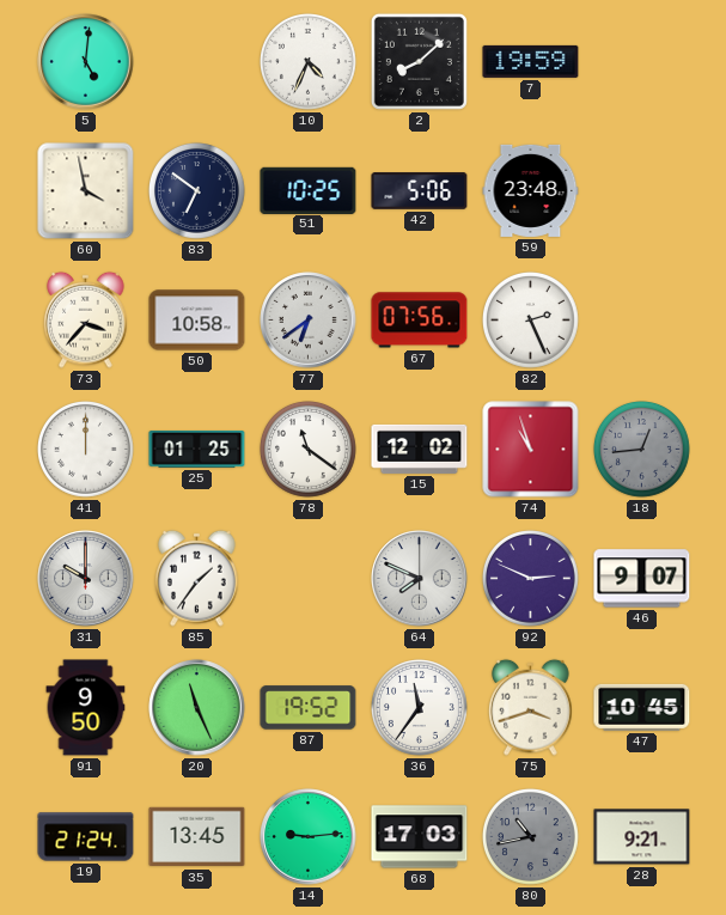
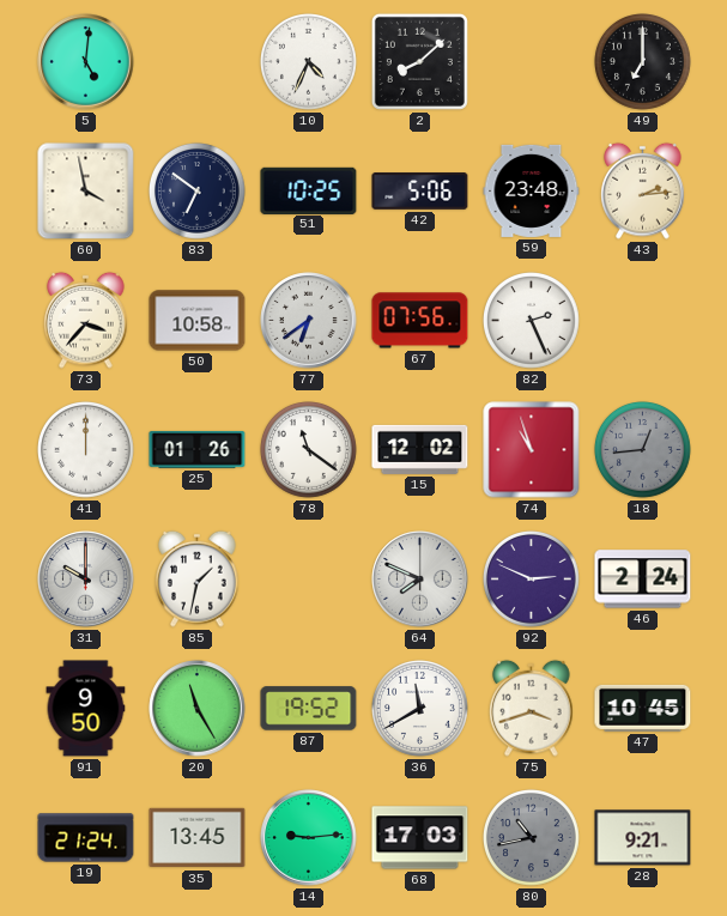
7: 19:59 -> none (531, 61)
49: none -> 7:00 (643, 62)
43: none -> 2:14 (643, 190)
25: 01:25 -> 01:26 (198, 449)
85: 1:36 -> 1:32 (198, 578)
46: 9:07 -> 2:24 (643, 580)
20: 11:26 -> 11:25 (198, 709)
36: 11:36 -> 11:40 (420, 709)
